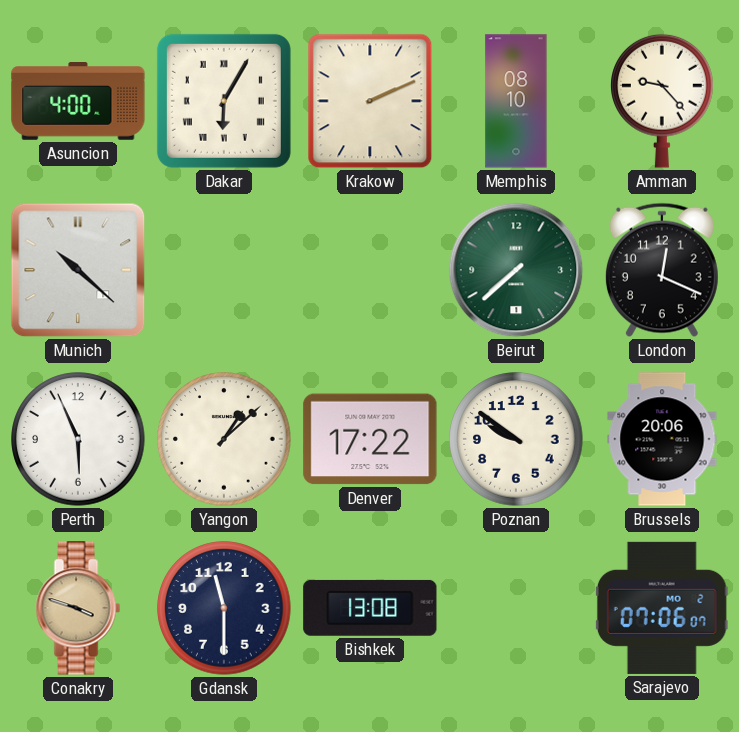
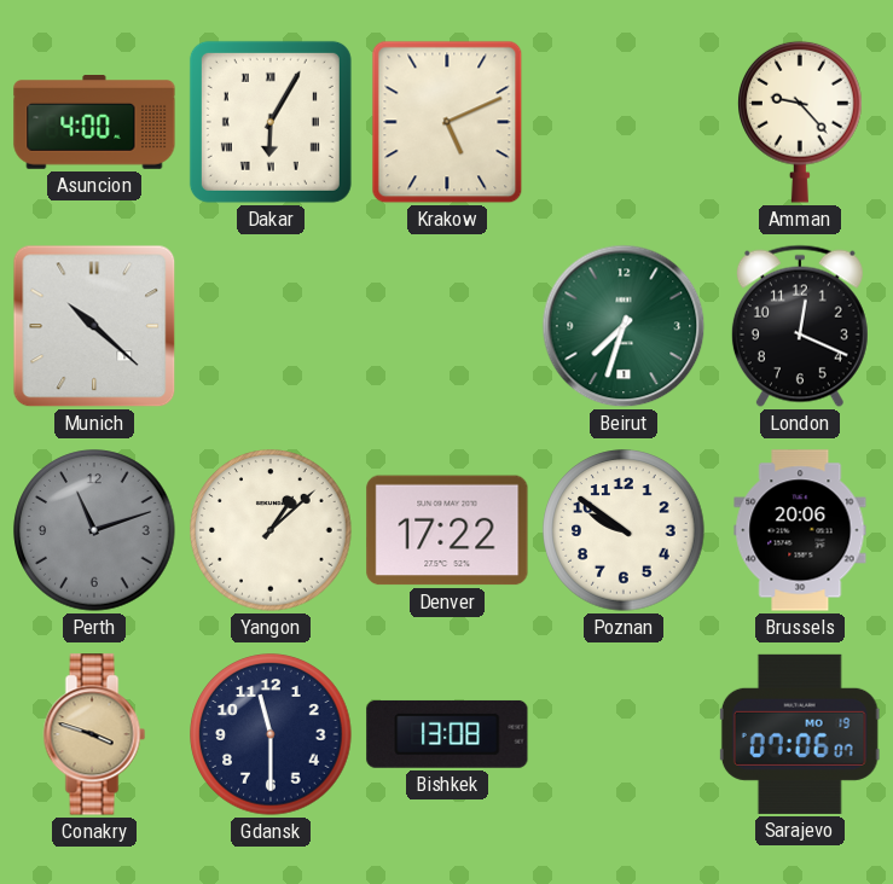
Krakow: 2:11 -> 5:11 (447, 122)
Memphis: 08:10 -> none (516, 101)
Beirut: 7:38 -> 7:33 (624, 326)
Perth: 5:56 -> 11:12 (94, 530)
Perth dial: white -> grey (94, 530)
Sarajevo date: MO 2 -> MO 19 (800, 734)
